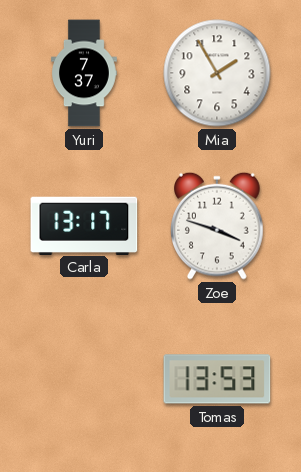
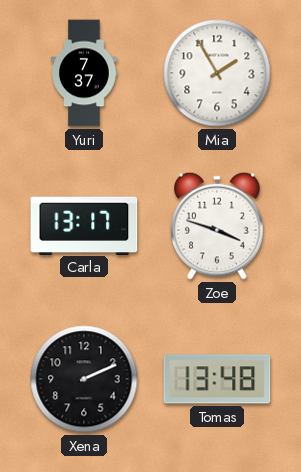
Xena: none -> 2:11 (84, 379)
Tomas: 13:53 -> 13:48 (217, 379)
